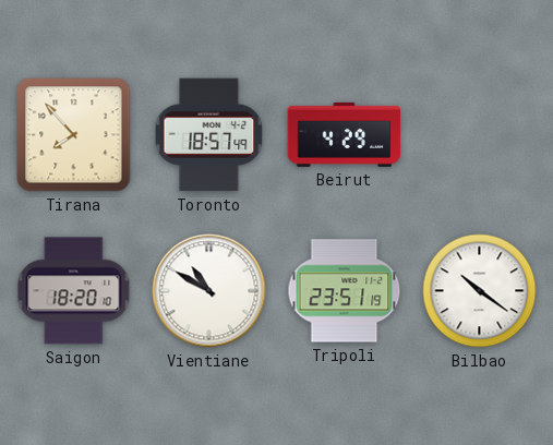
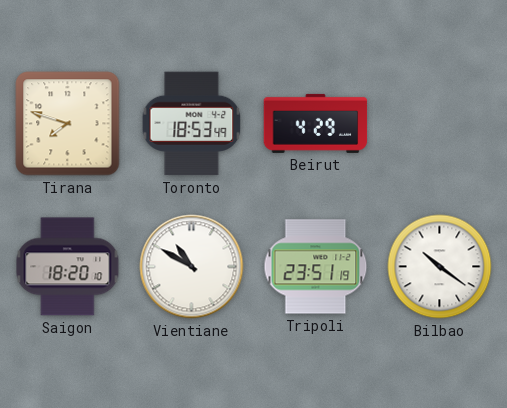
Tirana: 7:53 -> 7:48 (68, 124)
Toronto: 18:57 -> 18:53 (192, 124)
